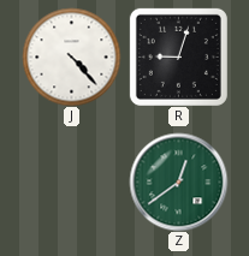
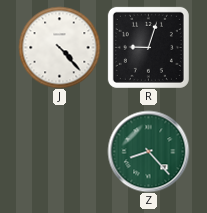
Z: 12:39 -> 8:23 (148, 151)
